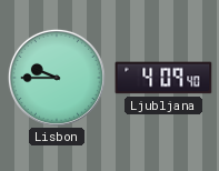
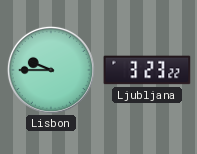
Ljubljana: 4:09 -> 3:23 (147, 70)
